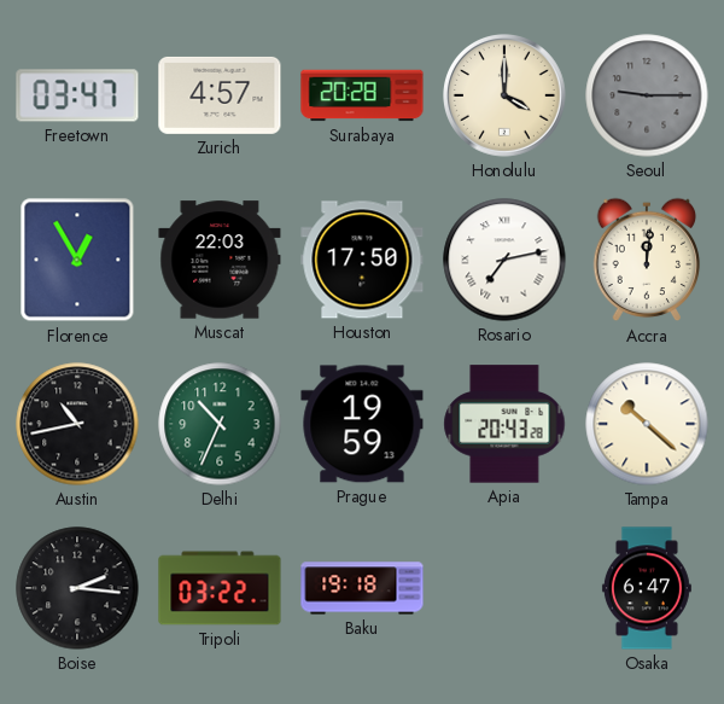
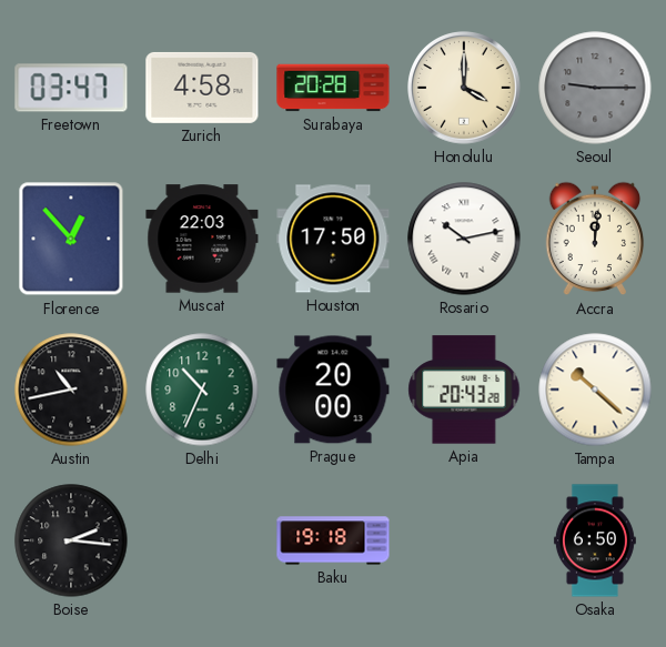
Zurich: 4:57 -> 4:58 (202, 88)
Florence: 12:55 -> 12:53 (71, 239)
Rosario: 7:13 -> 10:13 (464, 239)
Prague: 19:59 -> 20:00 (333, 390)
Tripoli: 03:22 -> none (220, 588)
Osaka: 6:47 -> 6:50 (595, 540)
